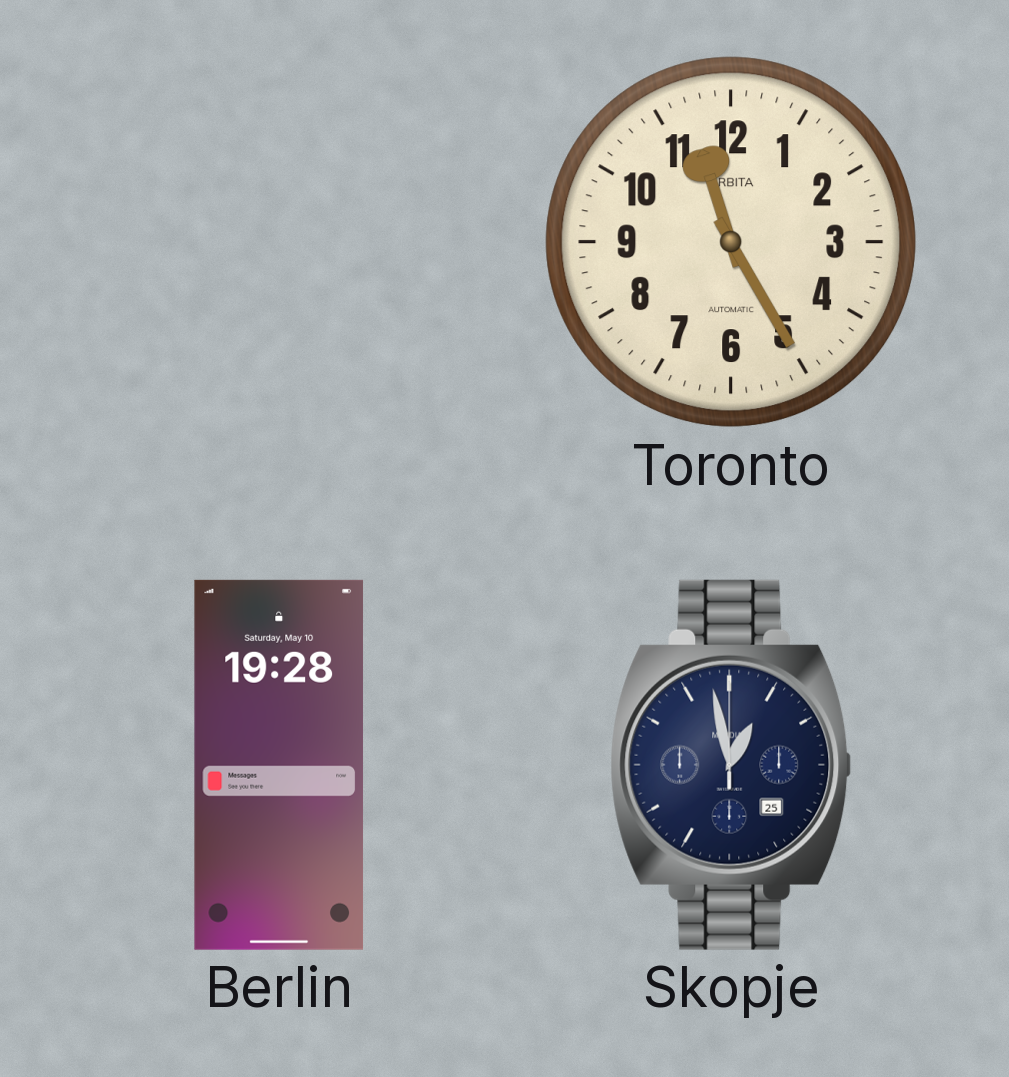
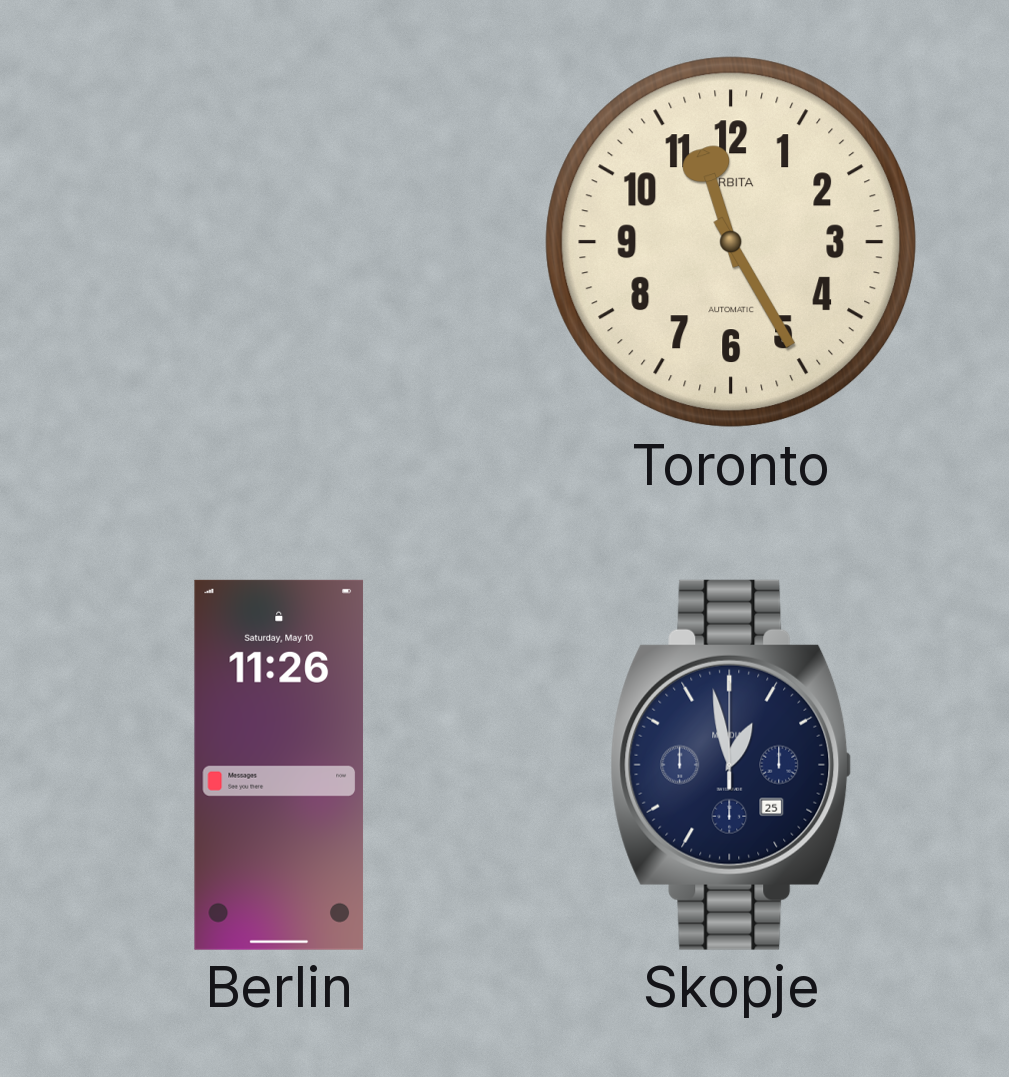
Berlin: 19:28 -> 11:26 (279, 765)
